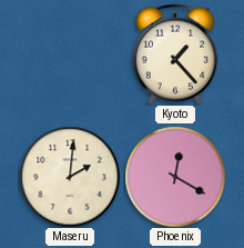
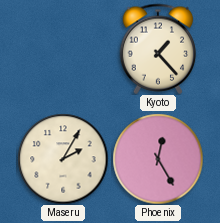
Maseru: 2:01 -> 2:05 (63, 159)
Phoenix: 12:20 -> 12:25 (158, 159)
